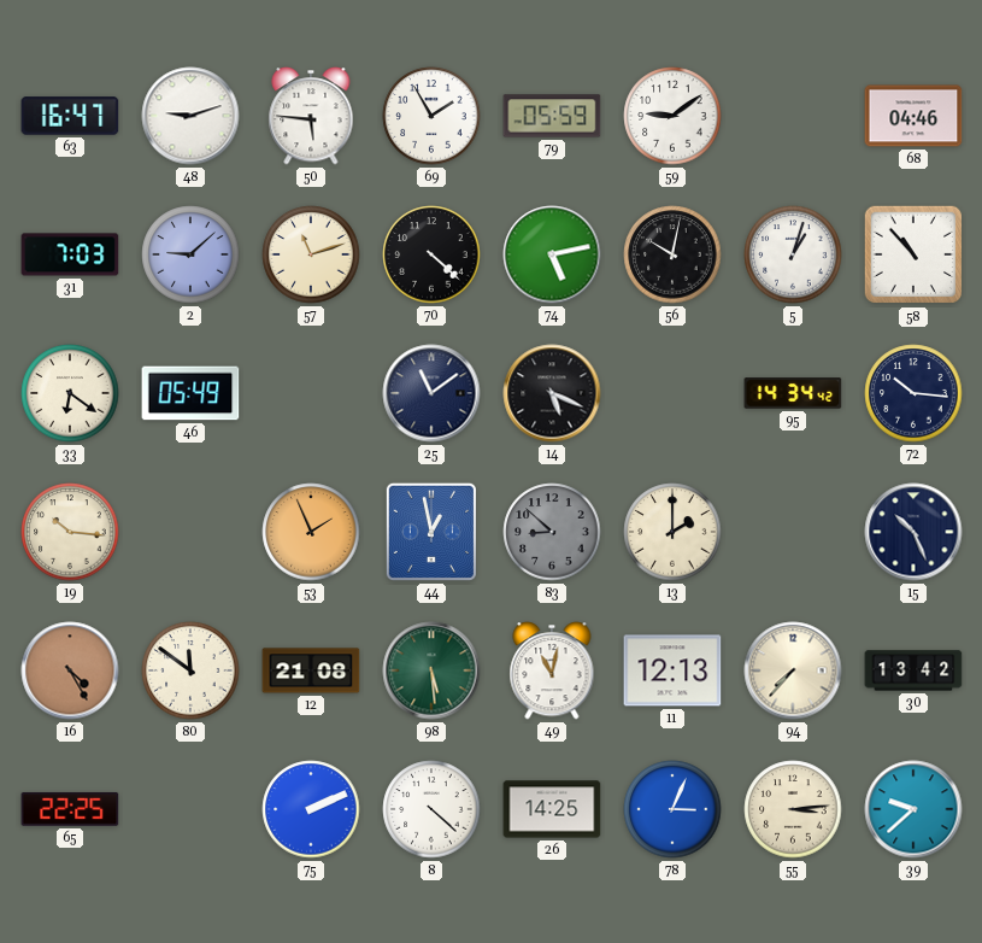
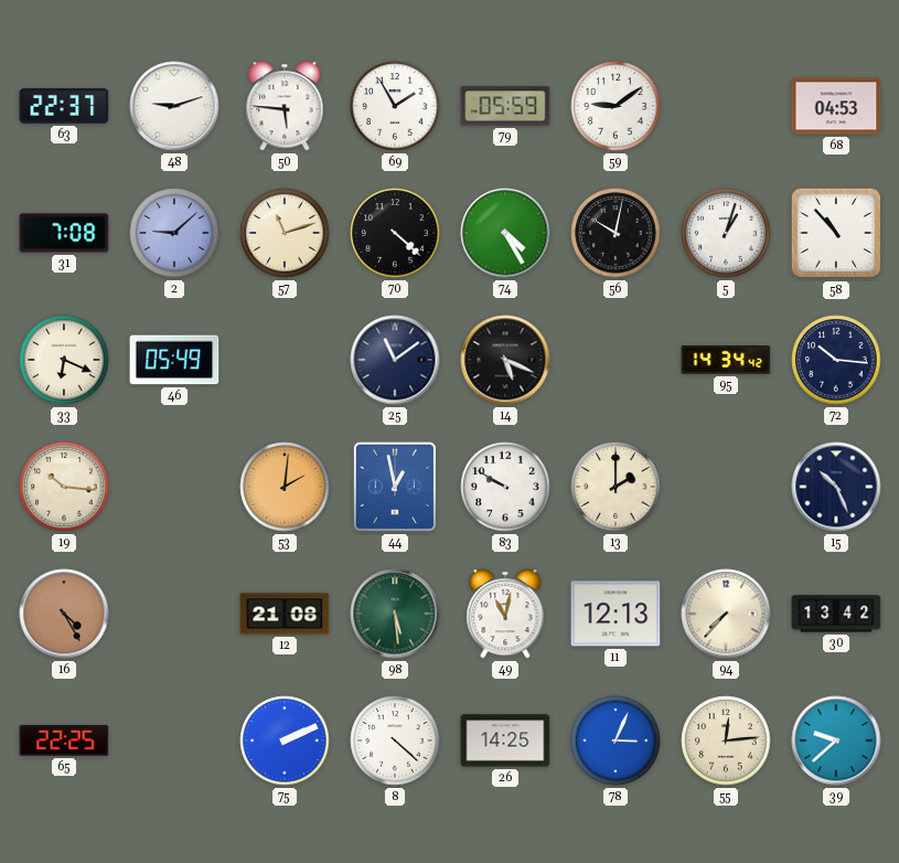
63: 16:47 -> 22:37 (64, 106)
68: 04:46 -> 04:53 (836, 106)
31: 7:03 -> 7:08 (64, 233)
74: 5:13 -> 4:25 (505, 233)
33: 6:21 -> 6:19 (64, 360)
53: 1:56 -> 2:01 (285, 487)
83: 8:52 -> 9:50 (505, 487)
83 dial: grey -> white (505, 487)
80: 11:51 -> none (190, 670)
55: 3:14 -> 12:14 (726, 741)
